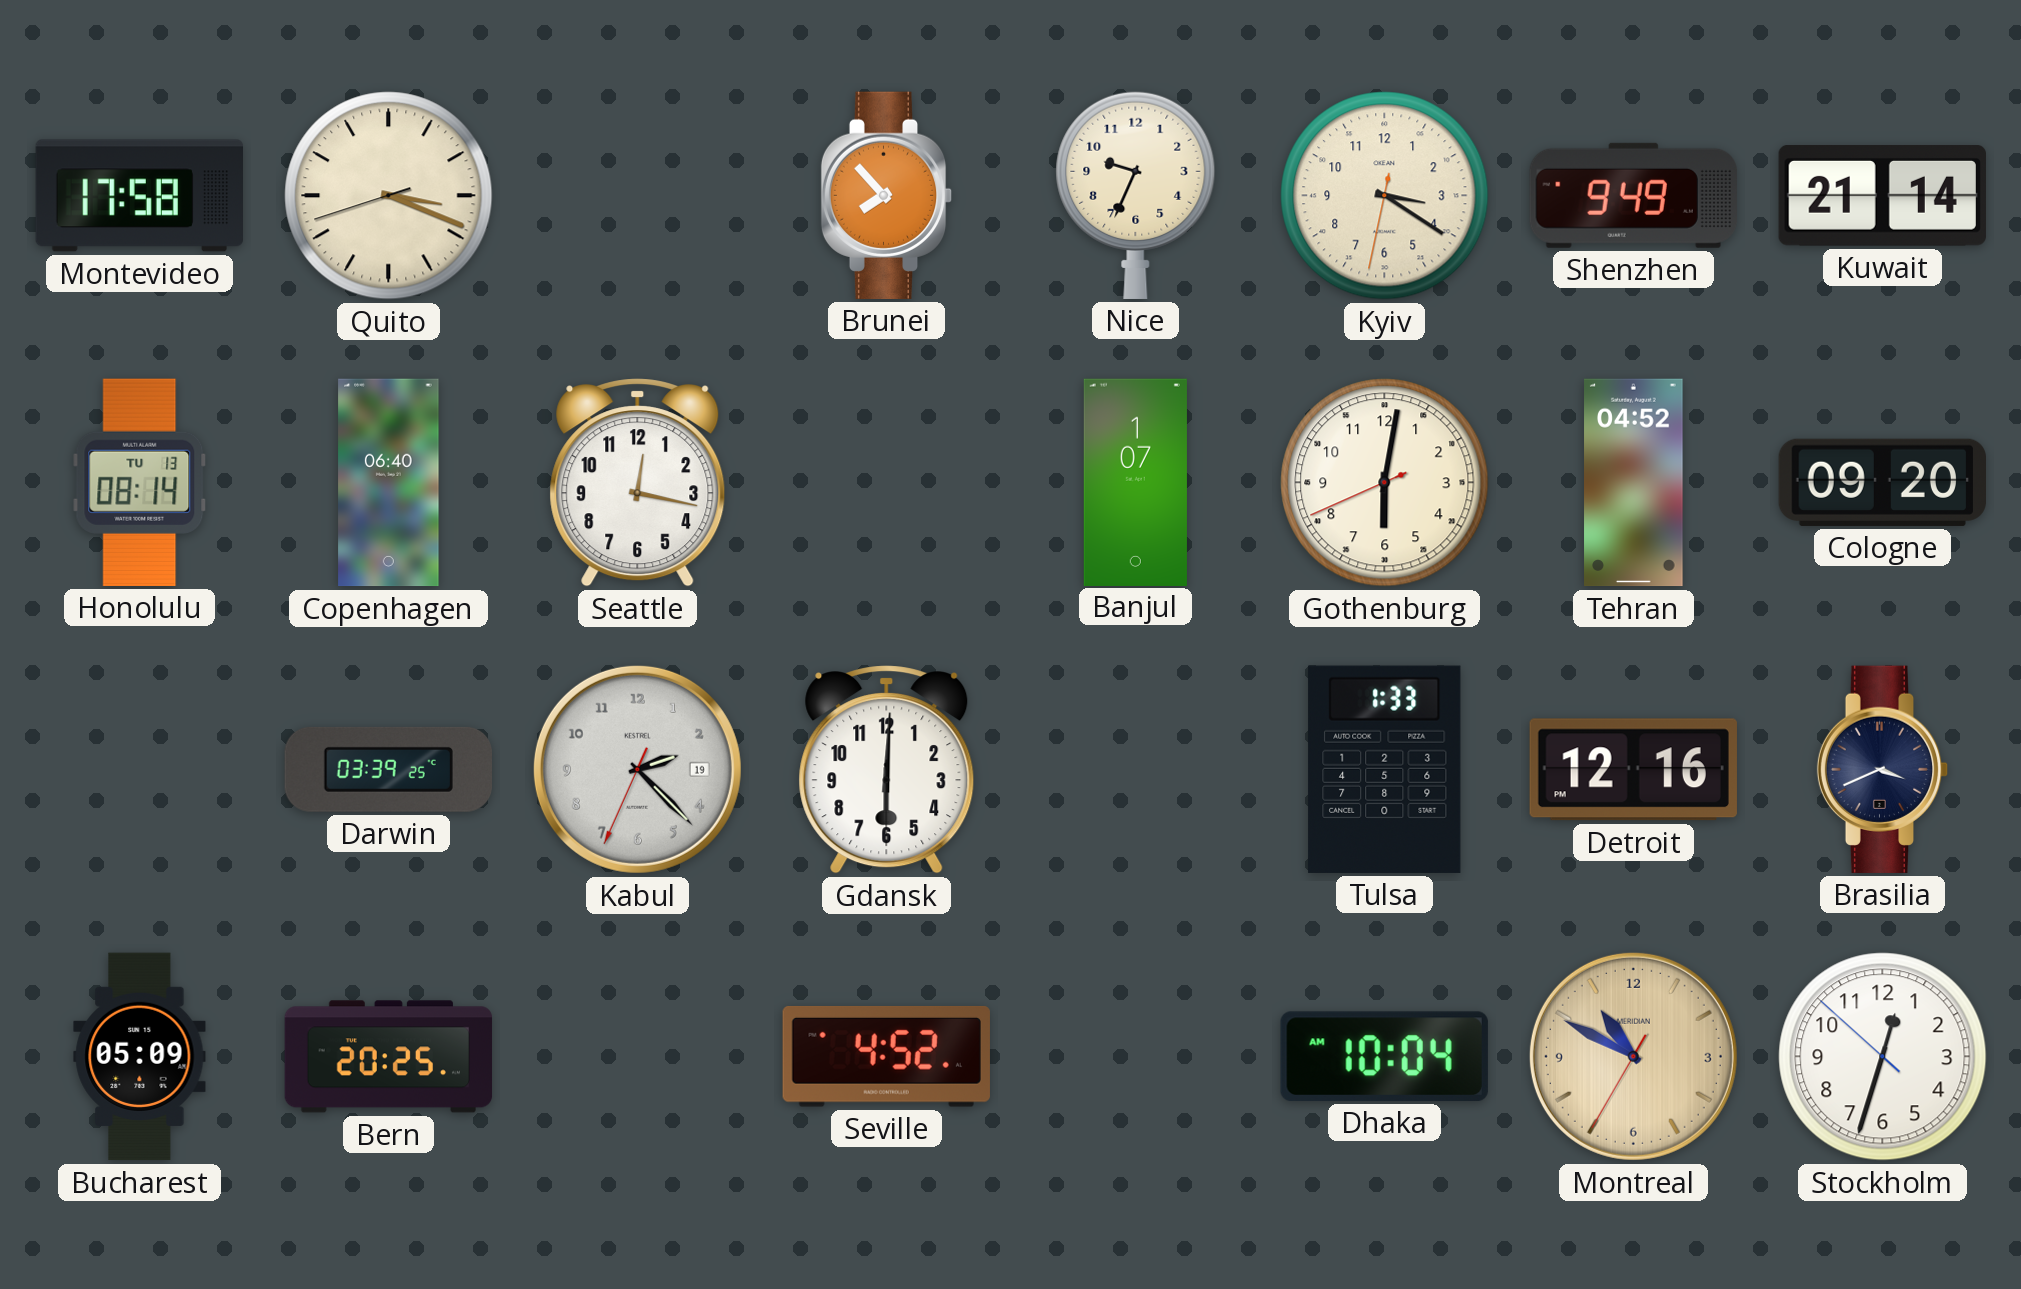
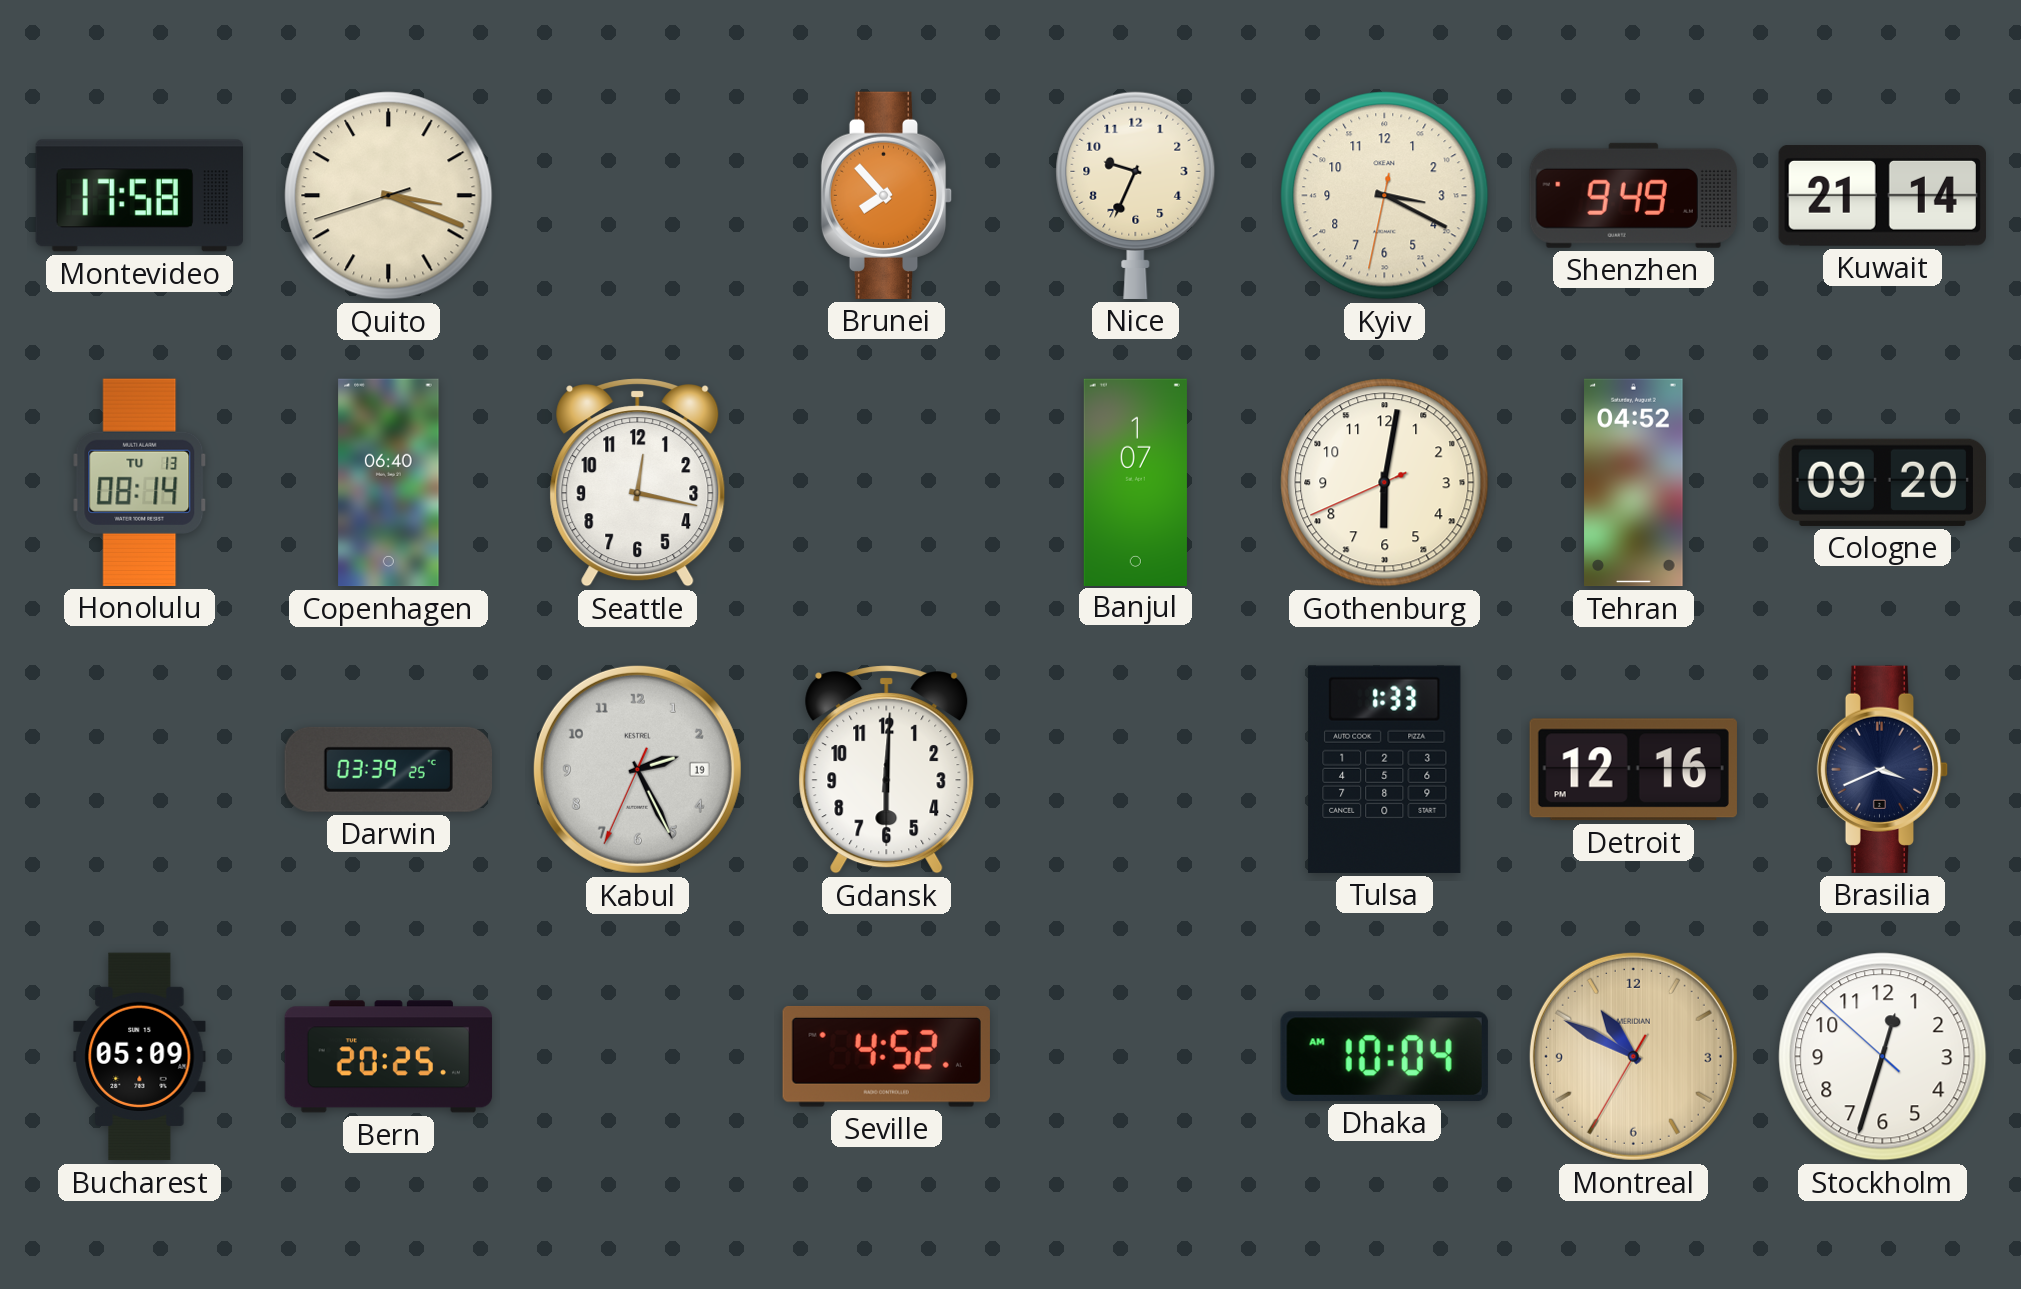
Kyiv: 3:20 -> 3:19 (1385, 196)
Kabul: 2:22 -> 2:25 (637, 769)
